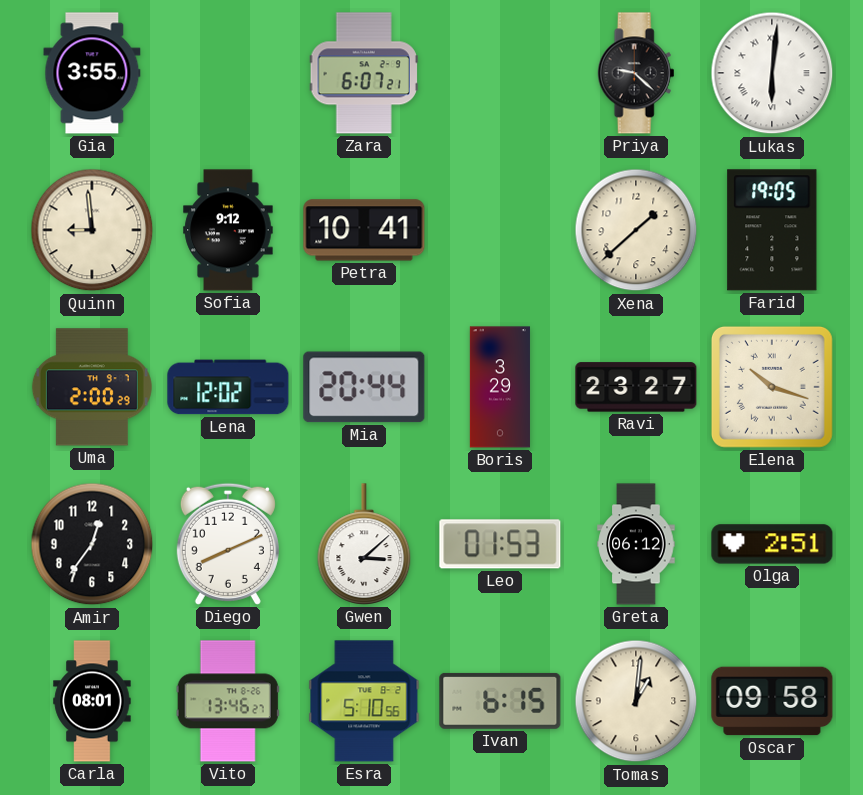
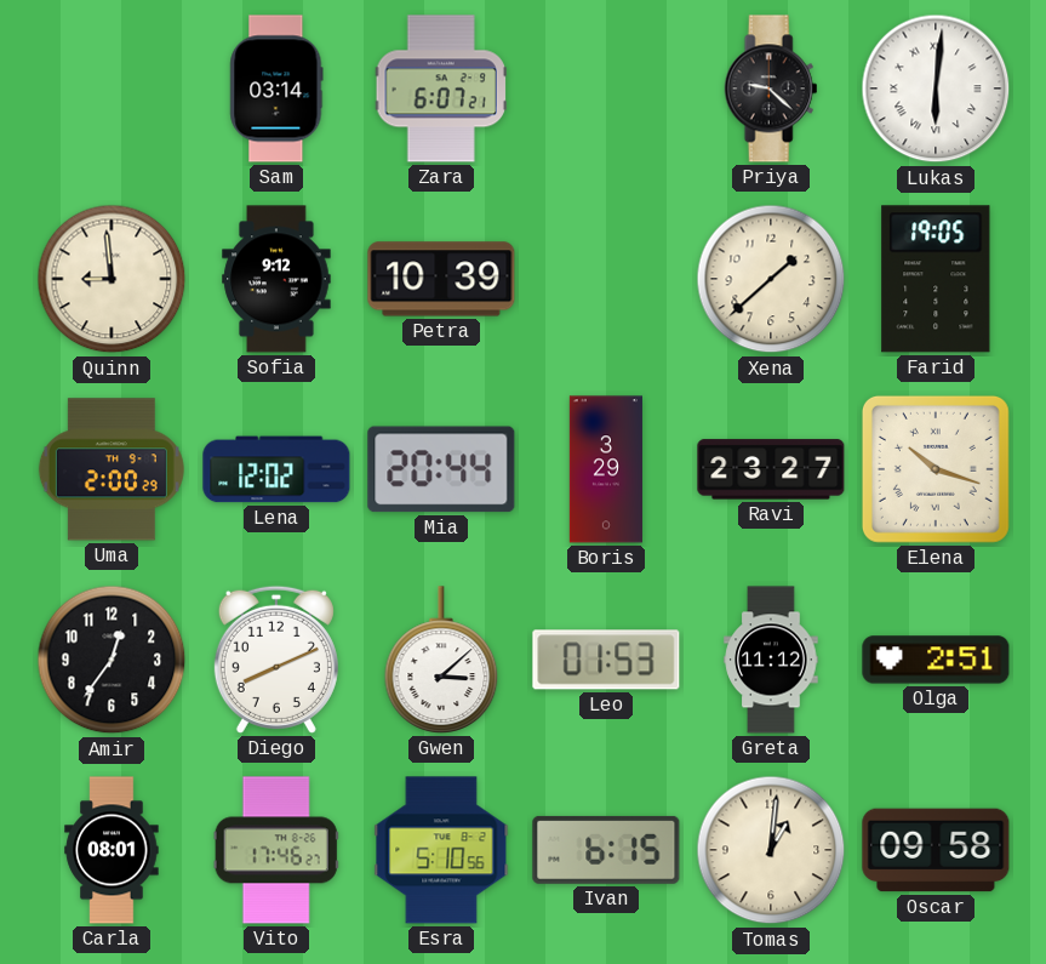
Gia: 3:55 -> none (92, 73)
Sam: none -> 03:14 (276, 89)
Petra: 10:41 -> 10:39 (441, 279)
Greta: 06:12 -> 11:12 (771, 660)
Vito: 13:46 -> 17:46 (276, 850)
